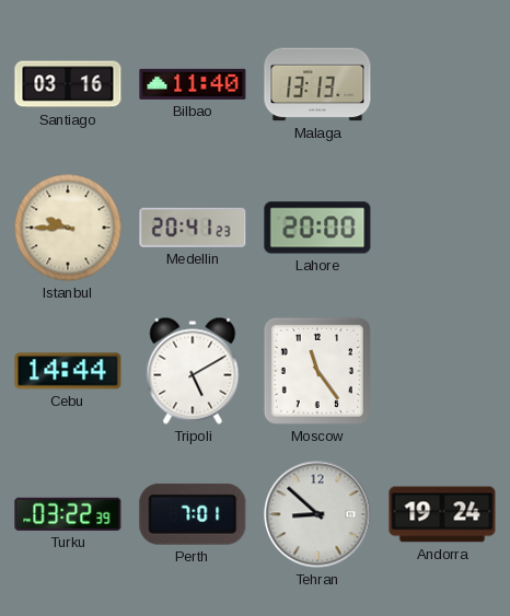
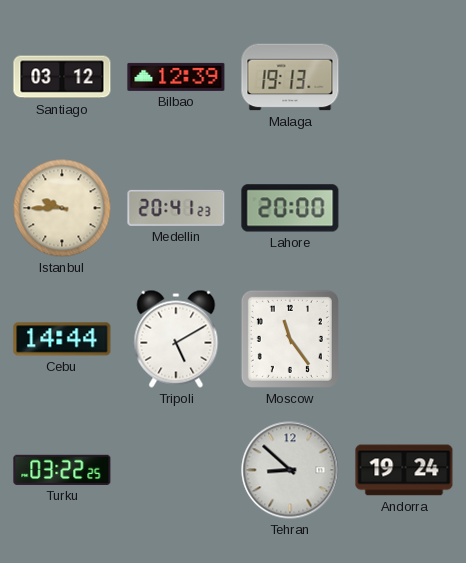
Santiago: 03:16 -> 03:12 (62, 77)
Bilbao: 11:40 -> 12:39 (176, 77)
Malaga: 13:13 -> 19:13 (290, 77)
Turku: 03:22:39 -> 03:22:25 (62, 470)
Perth: 7:01 -> none (193, 514)
